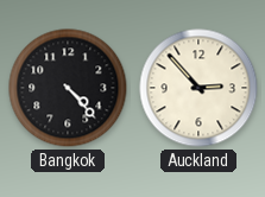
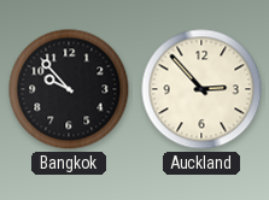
Bangkok: 4:23 -> 9:53 (69, 89)
